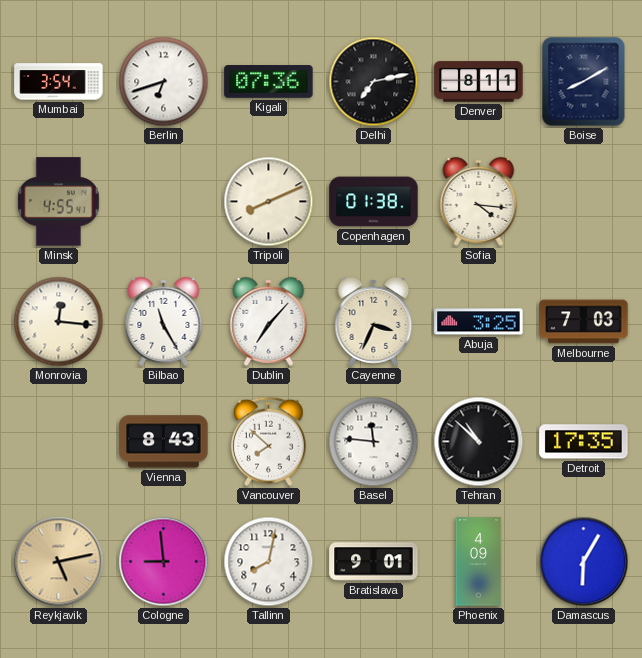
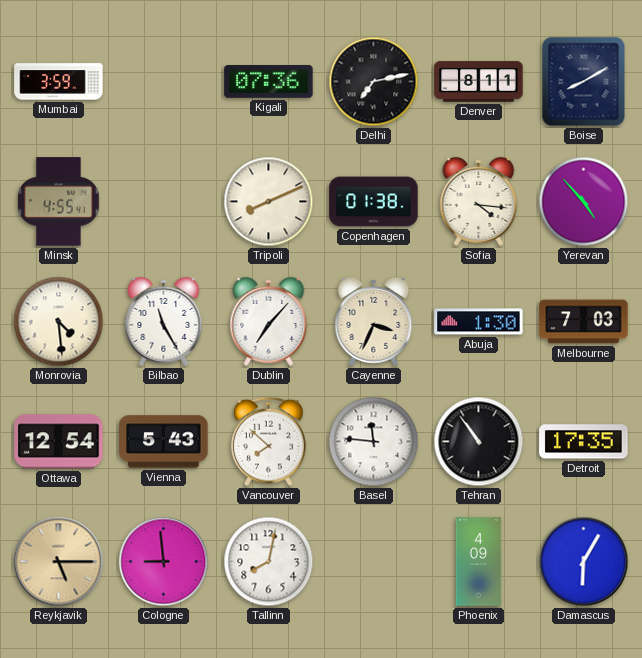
Mumbai: 3:54 -> 3:59 (59, 82)
Berlin: 6:42 -> none (164, 82)
Yerevan: none -> 4:53 (584, 202)
Monrovia: 12:16 -> 4:29 (59, 322)
Abuja: 3:25 -> 1:30 (479, 322)
Ottawa: none -> 12:54 (59, 442)
Vienna: 8:43 -> 5:43 (164, 442)
Tehran: 10:52 -> 10:54 (479, 442)
Reykjavik: 5:13 -> 5:15 (59, 562)
Bratislava: 9:01 -> none (374, 562)
